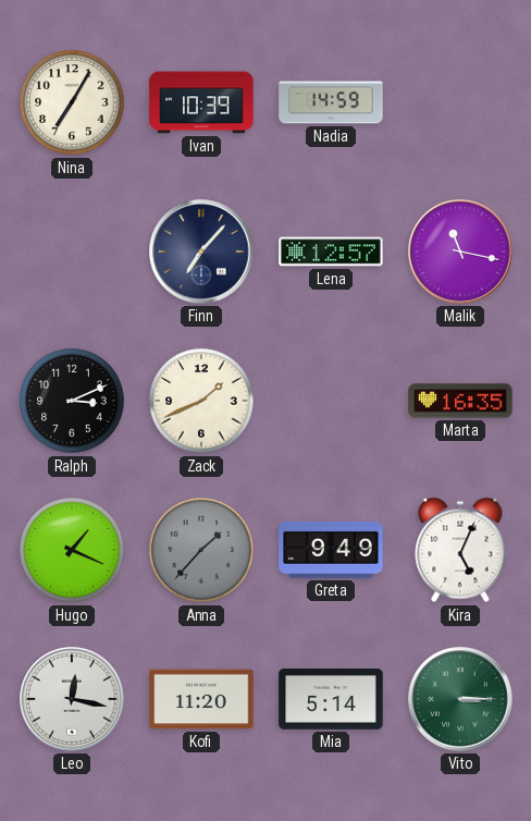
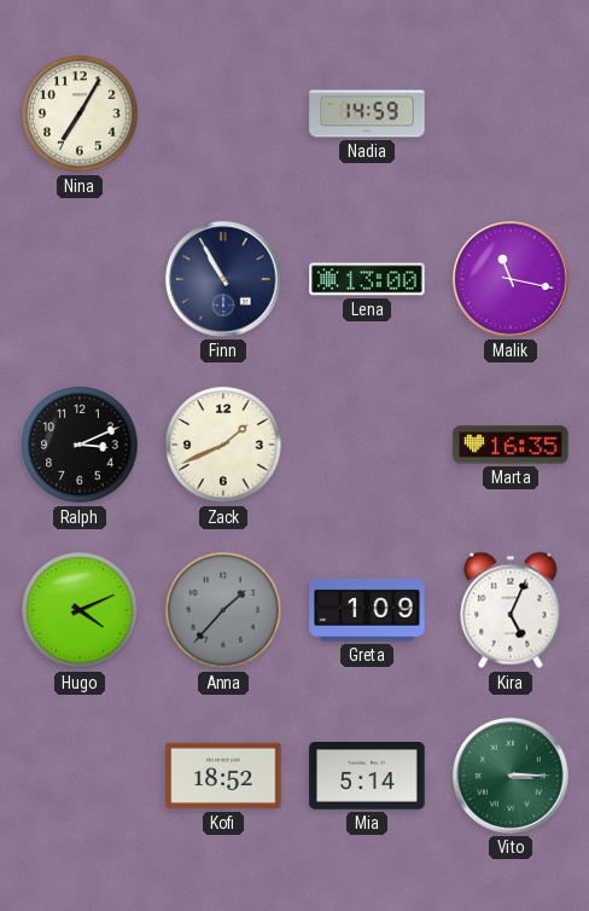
Ivan: 10:39 -> none (201, 102)
Finn: 7:07 -> 10:55 (223, 279)
Lena: 12:57 -> 13:00 (367, 279)
Hugo: 1:19 -> 4:11 (80, 610)
Greta: 9:49 -> 1:09 (367, 610)
Leo: 12:17 -> none (72, 699)
Kofi: 11:20 -> 18:52 (223, 776)
